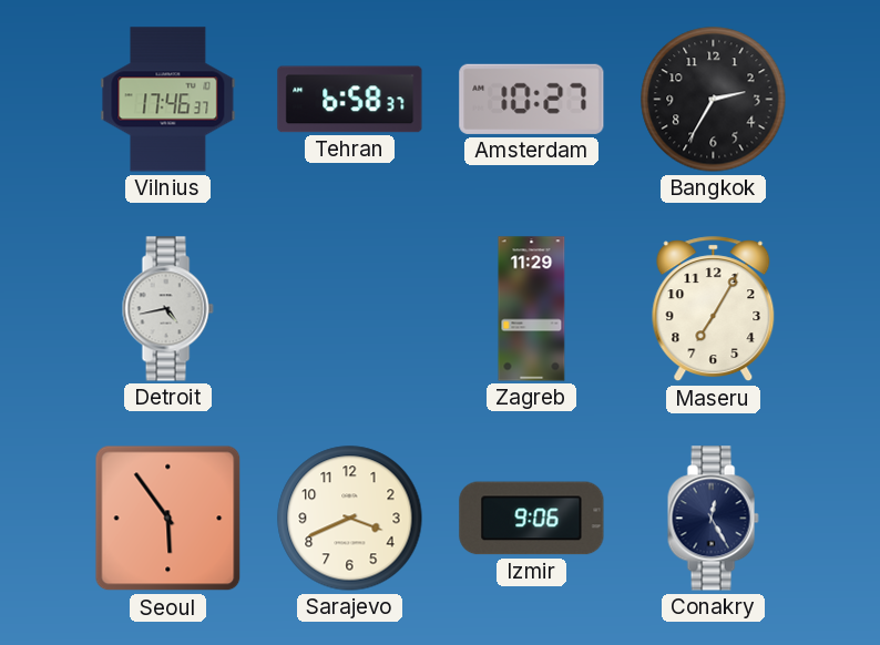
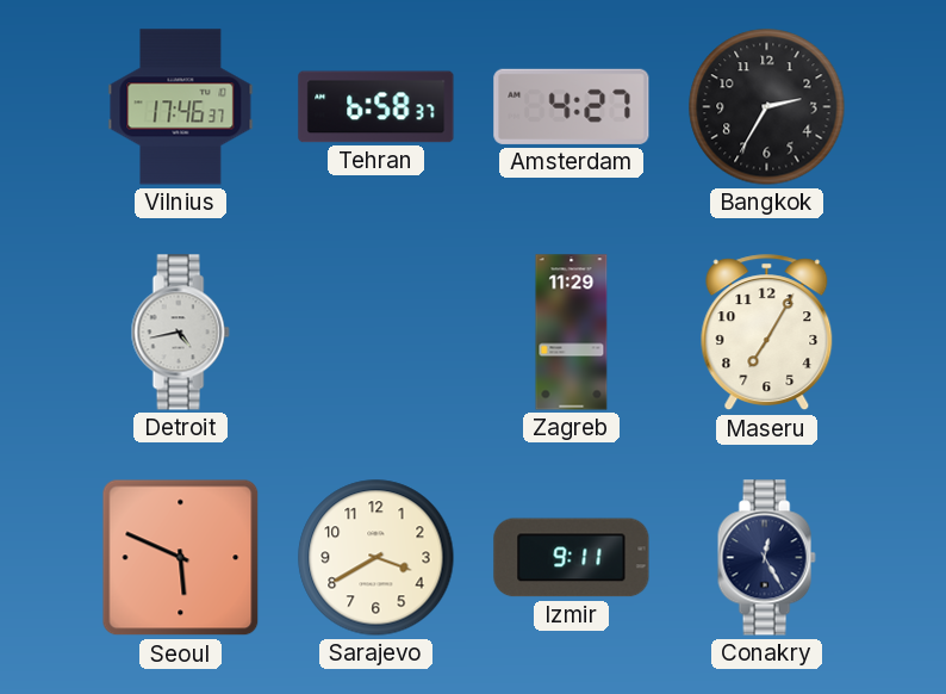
Amsterdam: 10:27 -> 4:27 (572, 106)
Seoul: 5:54 -> 5:49 (181, 558)
Sarajevo: 3:41 -> 3:40 (376, 558)
Izmir: 9:06 -> 9:11 (572, 558)
